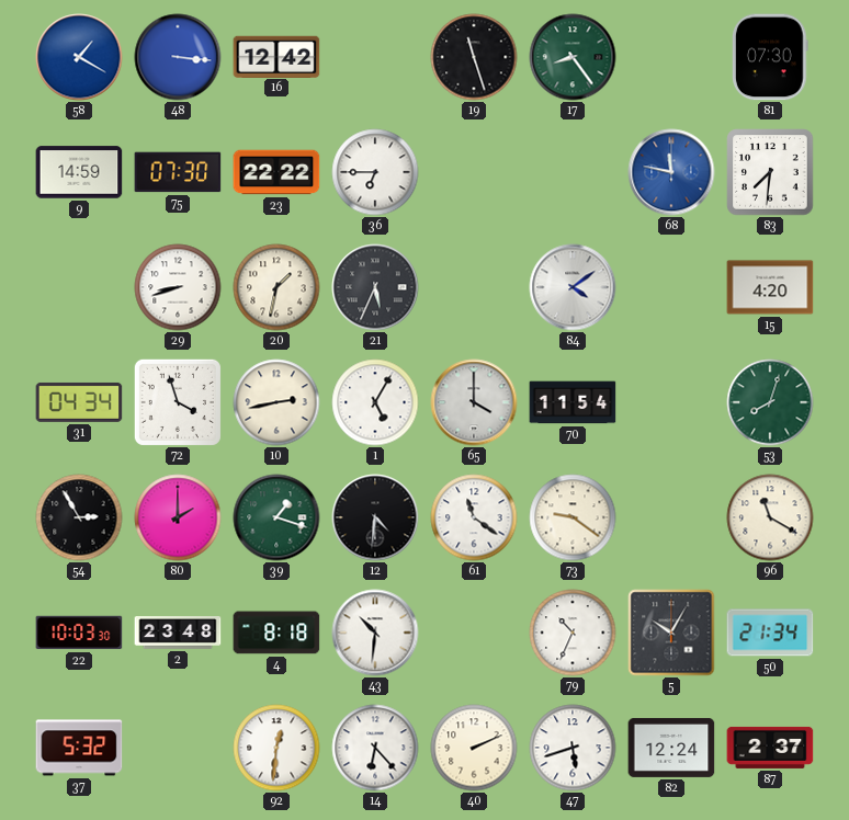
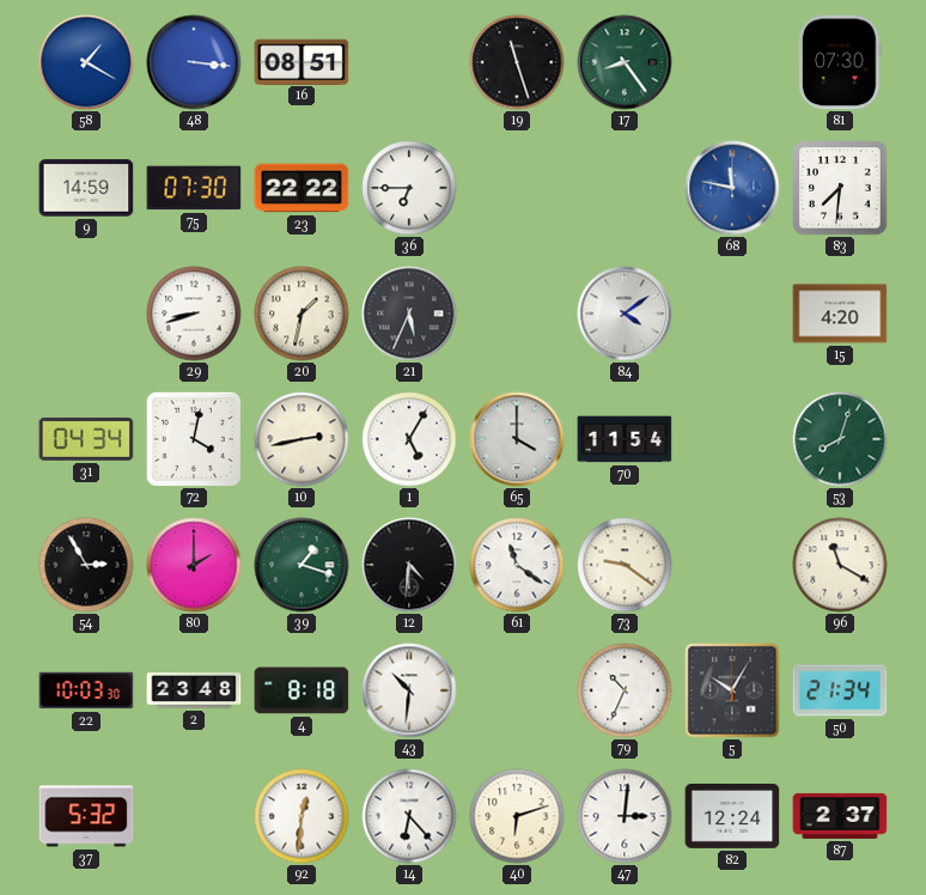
16: 12:42 -> 08:51 (301, 61)
72: 3:57 -> 4:02 (194, 439)
40: 2:11 -> 6:12 (517, 816)
47: 5:42 -> 3:01 (625, 816)
